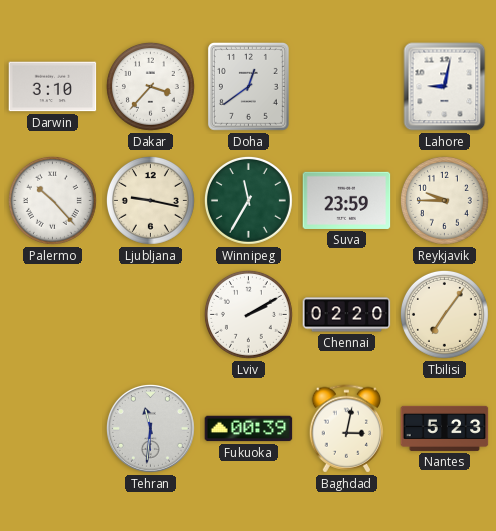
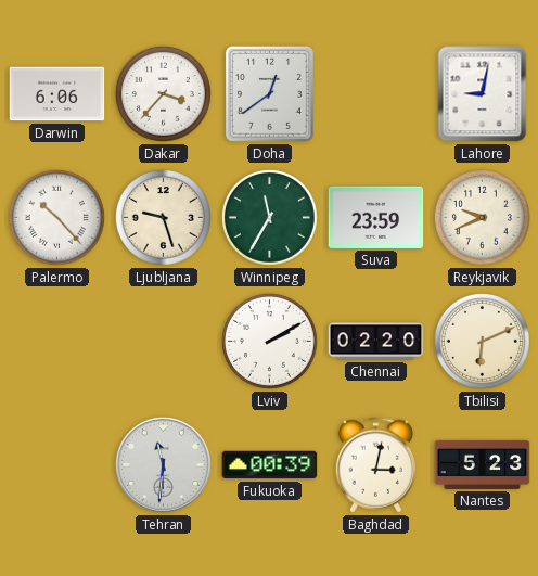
Darwin: 3:10 -> 6:06 (57, 94)
Ljubljana: 9:17 -> 9:27 (163, 217)
Reykjavik: 9:45 -> 9:41 (482, 217)
Tbilisi: 7:06 -> 6:11 (482, 341)
